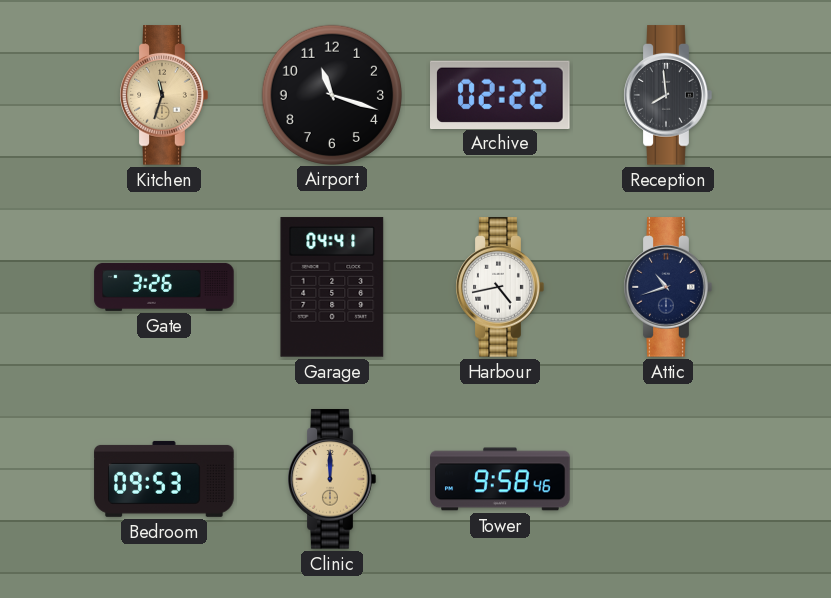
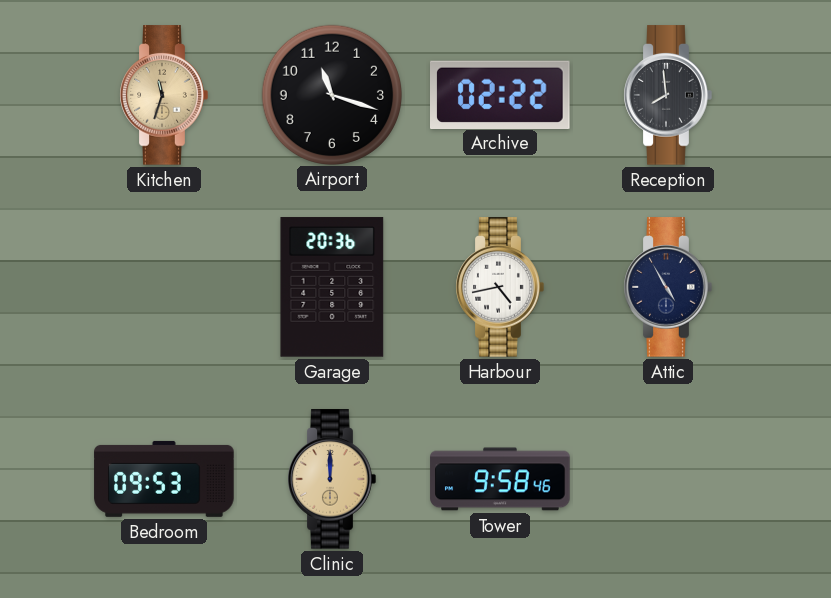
Gate: 3:26 -> none (164, 287)
Garage: 04:41 -> 20:36 (332, 287)
Attic: 10:42 -> 4:55 (668, 287)
